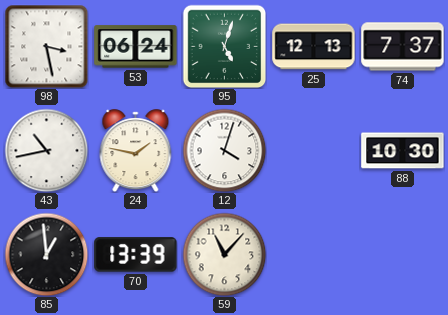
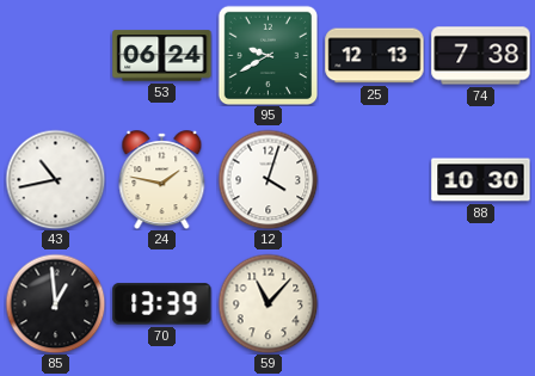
98: 3:28 -> none (46, 46)
95: 5:03 -> 9:40 (267, 55)
74: 7:37 -> 7:38 (481, 56)
